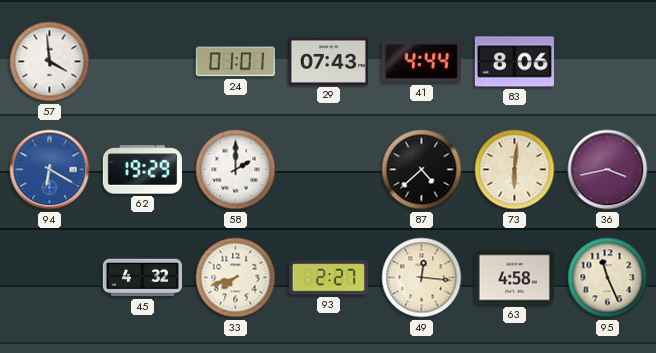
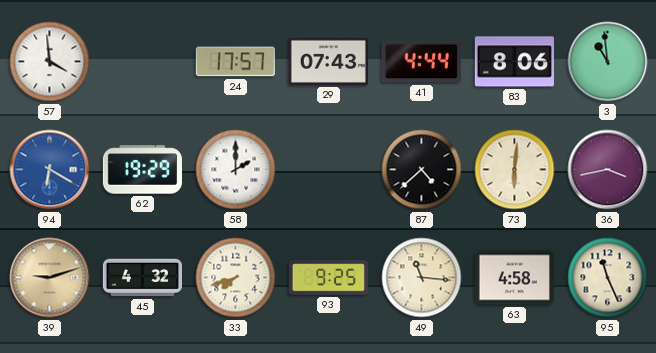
24: 01:01 -> 17:57 (235, 62)
3: none -> 10:59 (608, 62)
39: none -> 9:12 (50, 278)
93: 2:27 -> 9:25 (328, 278)
49: 12:16 -> 11:16 (422, 278)
